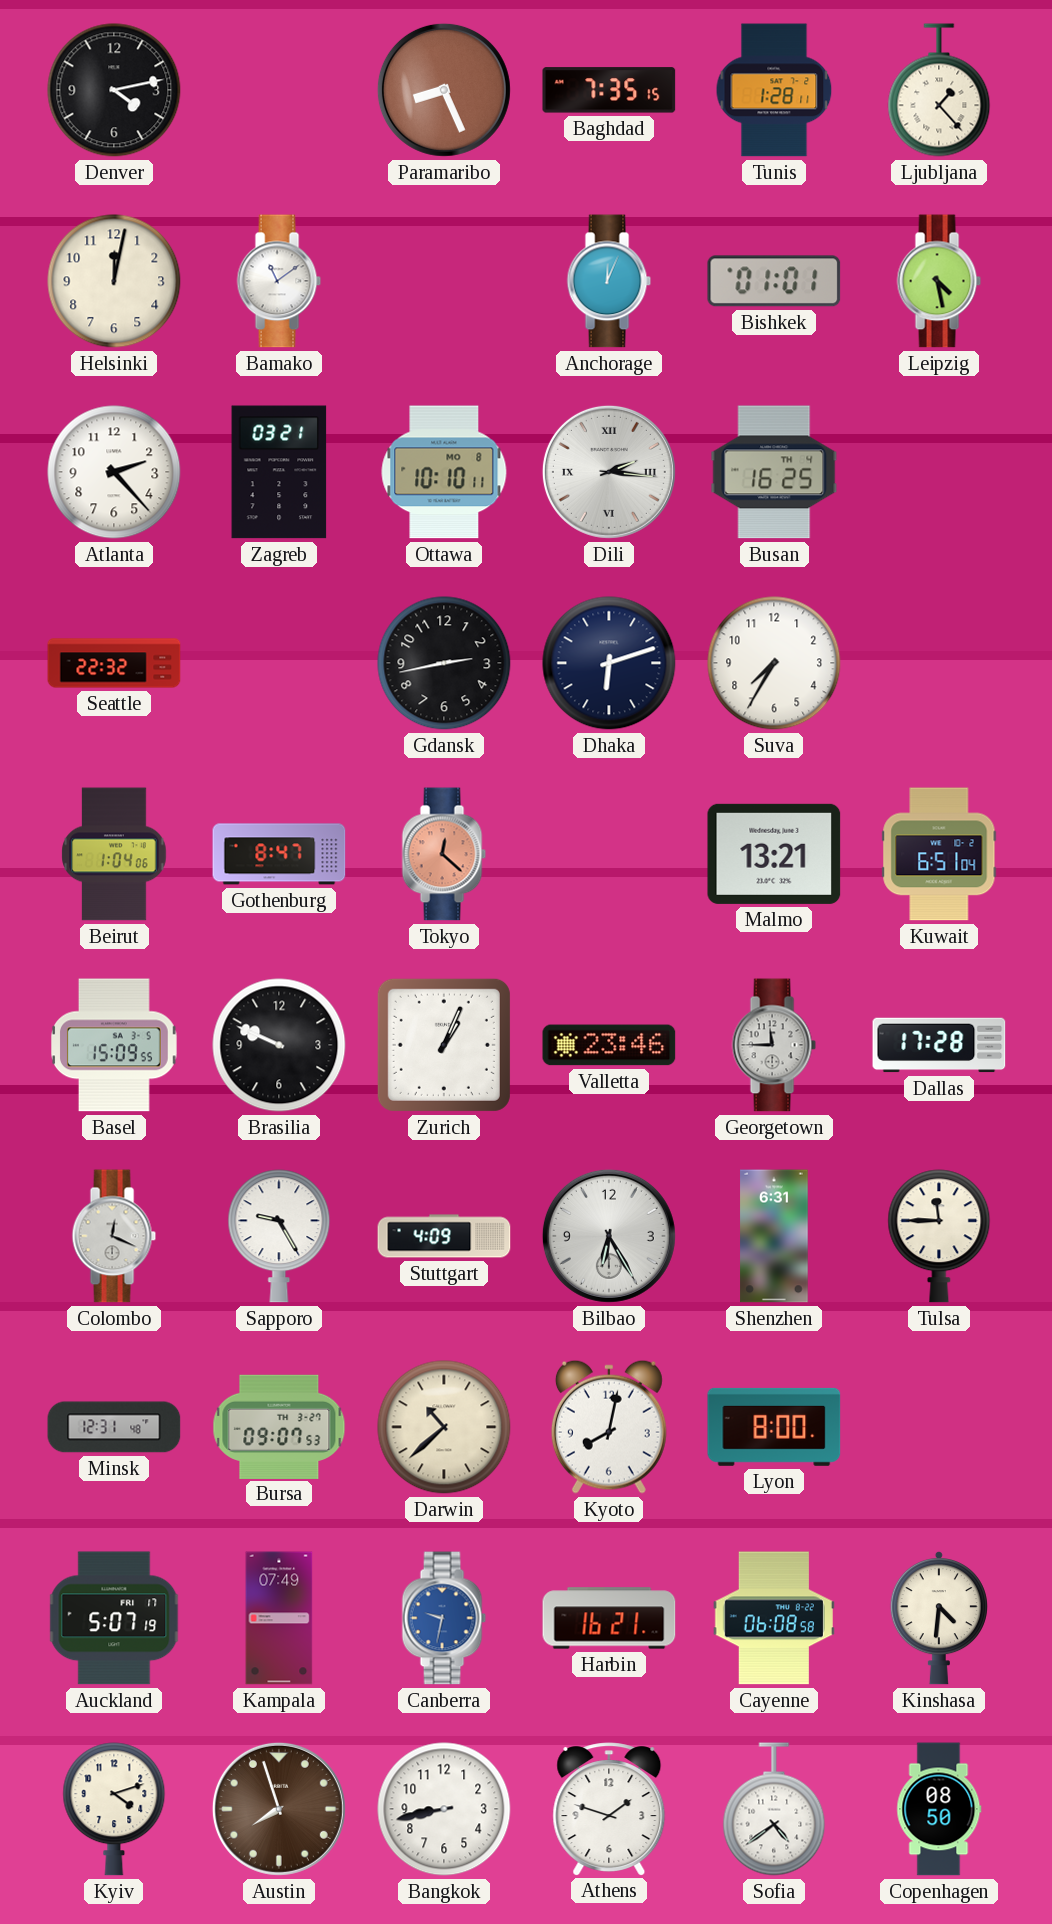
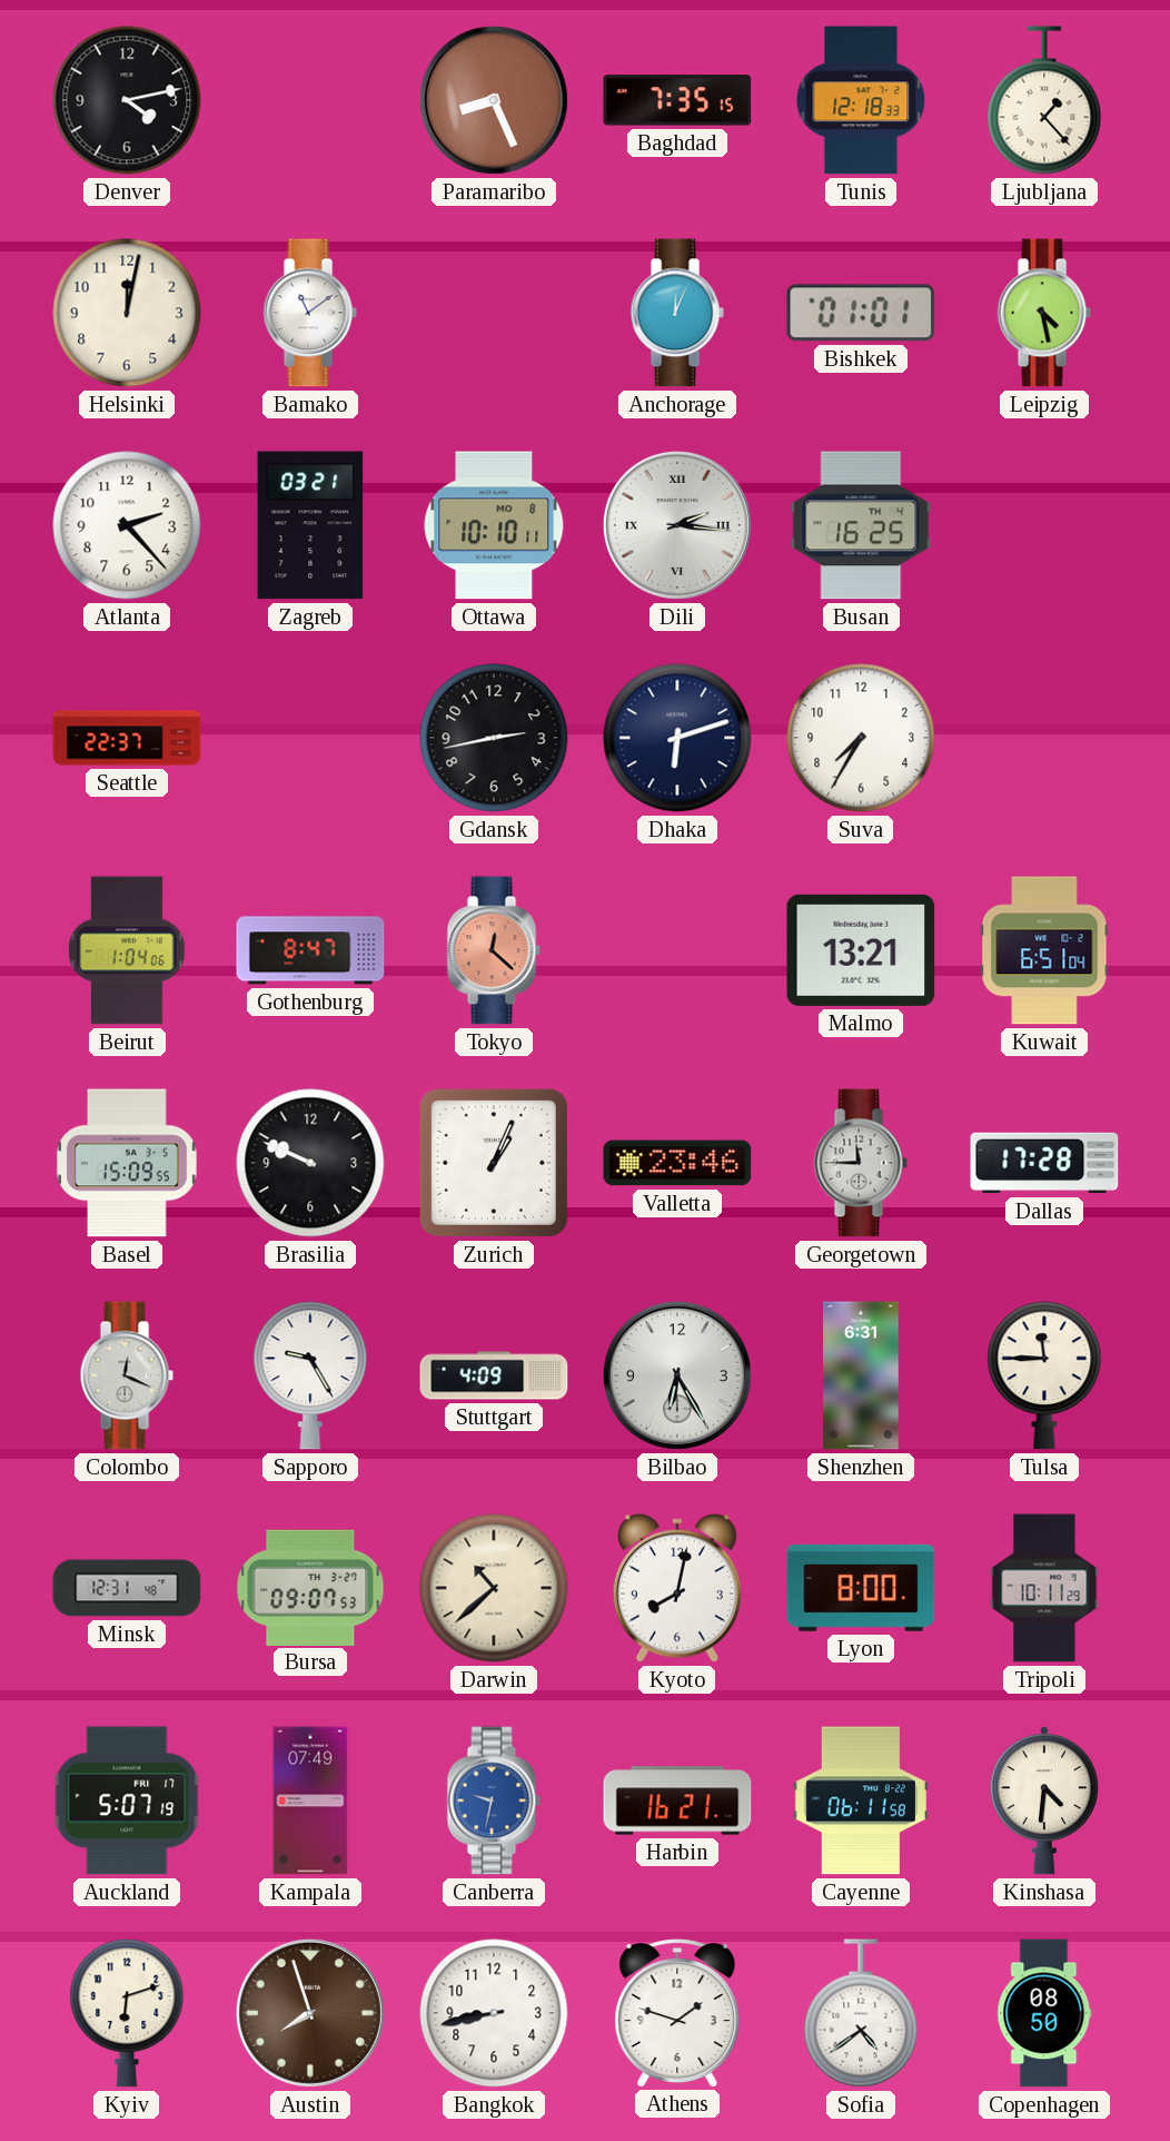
Tunis: 1:28 -> 12:18 (861, 100)
Seattle: 22:32 -> 22:37 (127, 738)
Tripoli: none -> 10:11 (1044, 1588)
Cayenne: 06:08 -> 06:11 (861, 1800)
Kyiv: 4:12 -> 6:12 (127, 2013)
